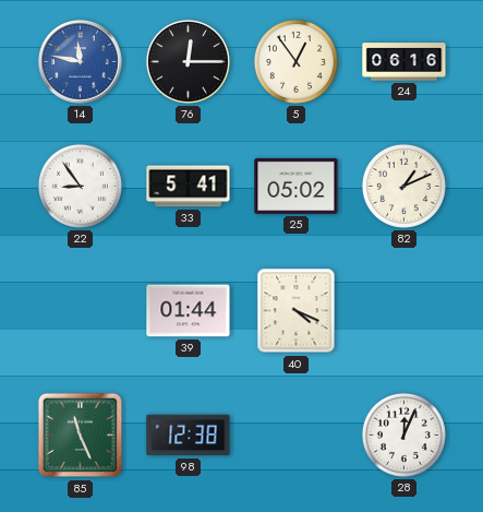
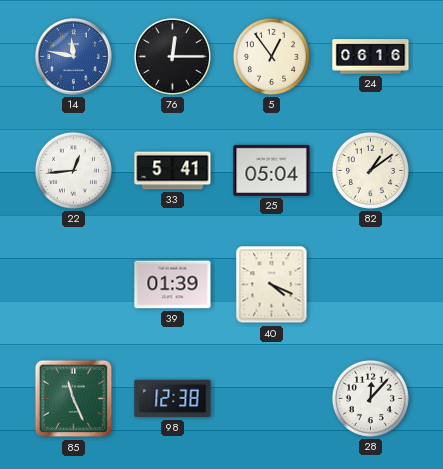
22: 8:54 -> 12:44 (73, 170)
25: 05:02 -> 05:04 (272, 170)
82: 1:11 -> 1:09 (370, 170)
39: 01:44 -> 01:39 (173, 285)
28: 12:04 -> 12:07 (370, 398)
